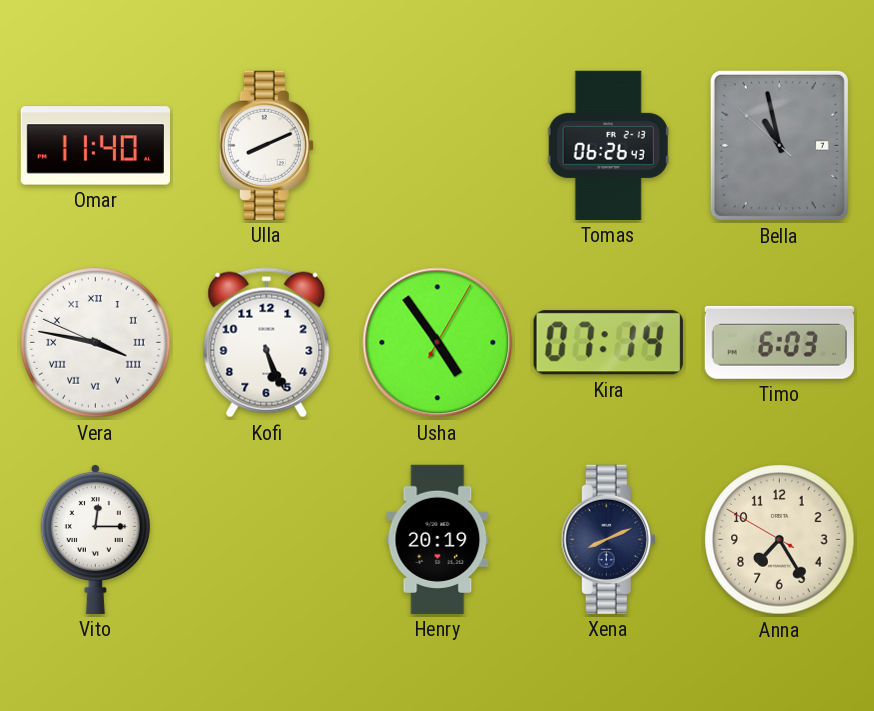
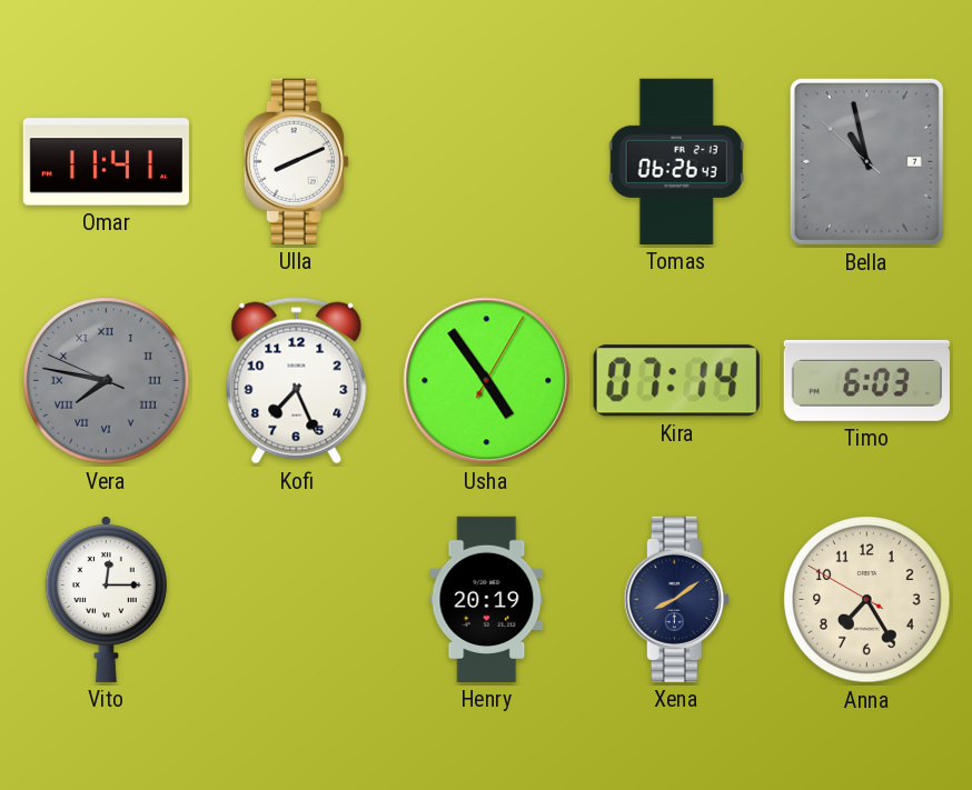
Omar: 11:40 -> 11:41 (106, 162)
Vera: 3:46 -> 7:46 (107, 381)
Vera dial: white -> grey (107, 381)
Kofi: 5:26 -> 7:26 (297, 381)
Xena: 8:11 -> 8:09 (676, 599)
